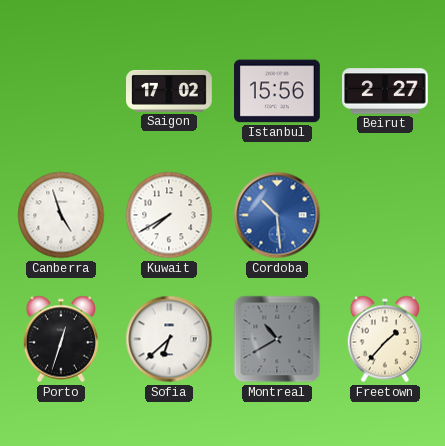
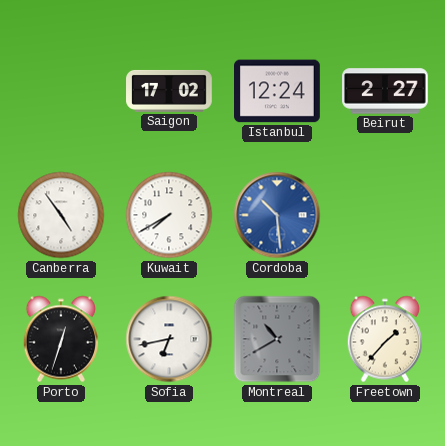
Istanbul: 15:56 -> 12:24 (278, 91)
Canberra: 4:57 -> 4:54 (61, 215)
Sofia: 6:38 -> 6:43 (169, 339)
